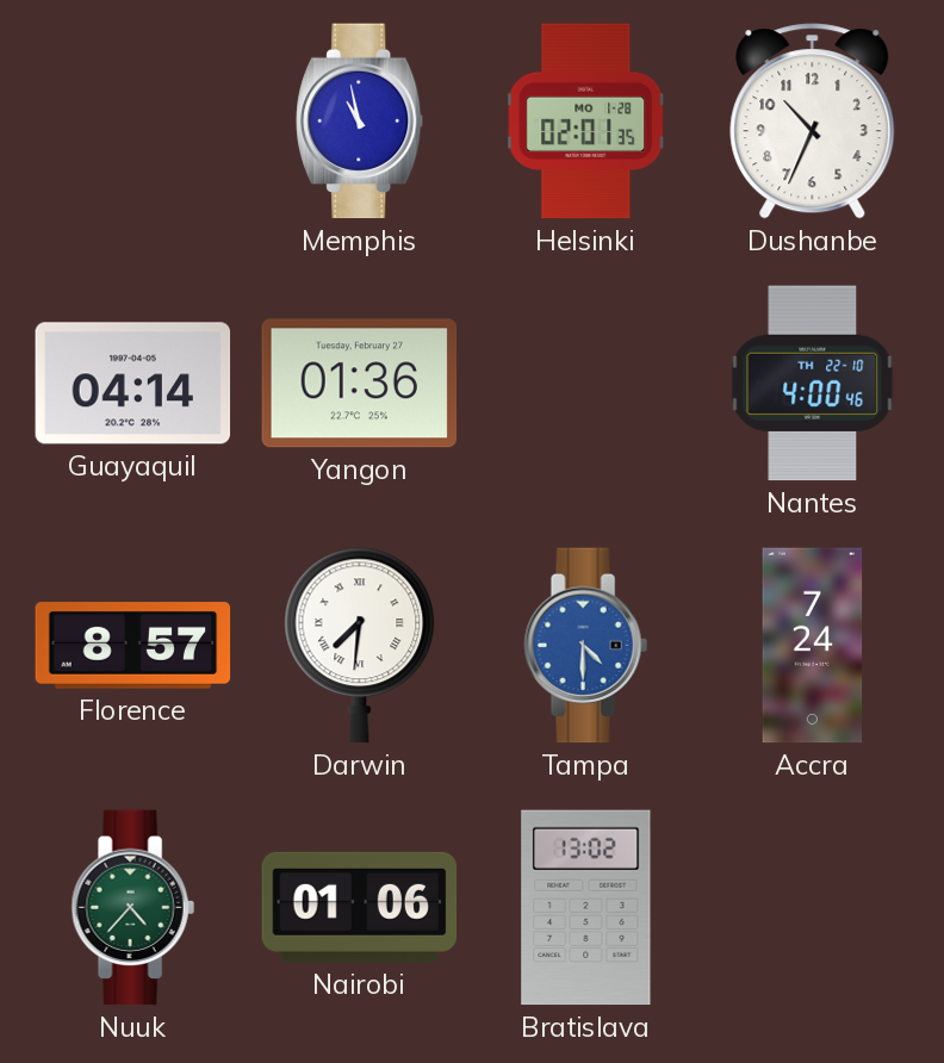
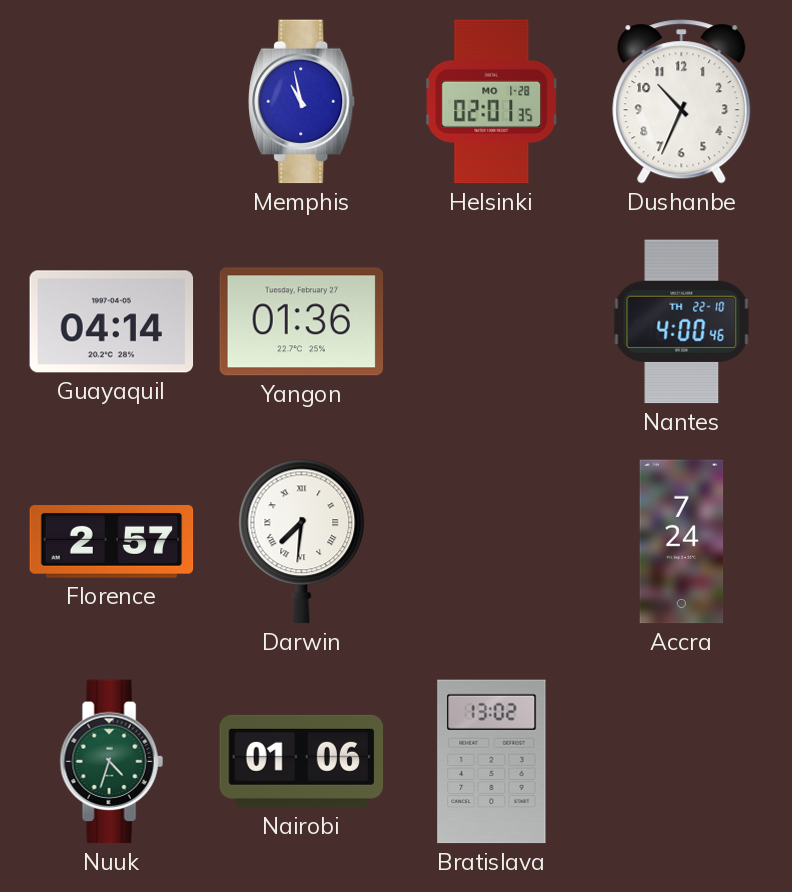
Florence: 8:57 -> 2:57 (112, 542)
Tampa: 4:30 -> none (585, 646)
Nuuk: 4:37 -> 4:33 (111, 762)
